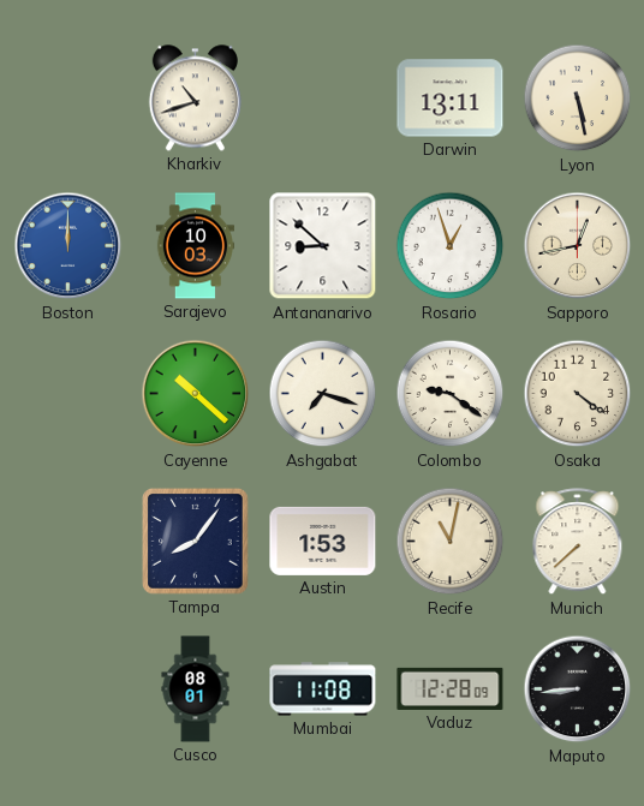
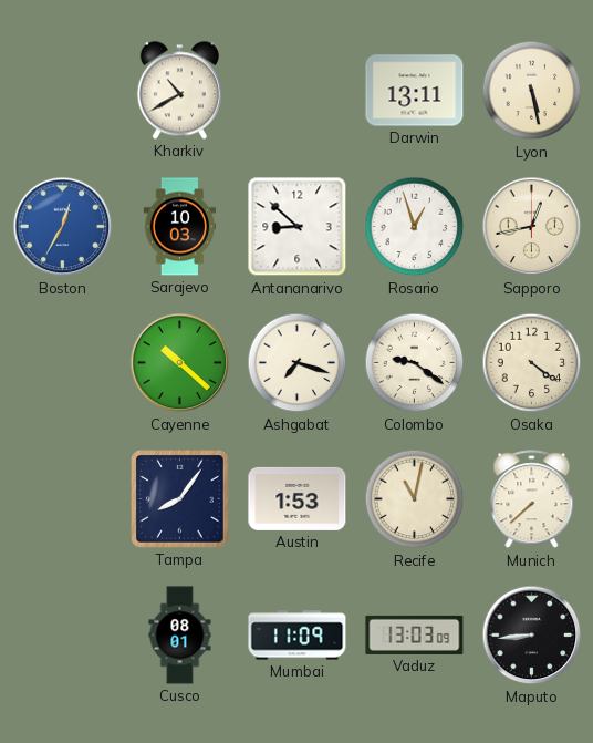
Kharkiv: 10:42 -> 10:40 (179, 91)
Boston: 12:00 -> 12:35 (63, 227)
Mumbai: 11:08 -> 11:09 (298, 636)
Vaduz: 12:28 -> 13:03 (415, 634)
